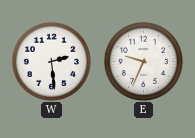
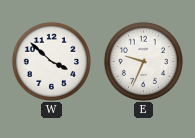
W: 2:29 -> 3:52 (51, 61)
